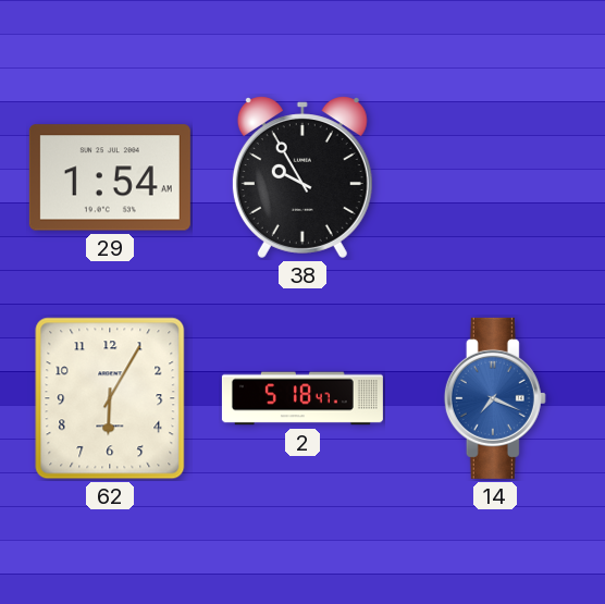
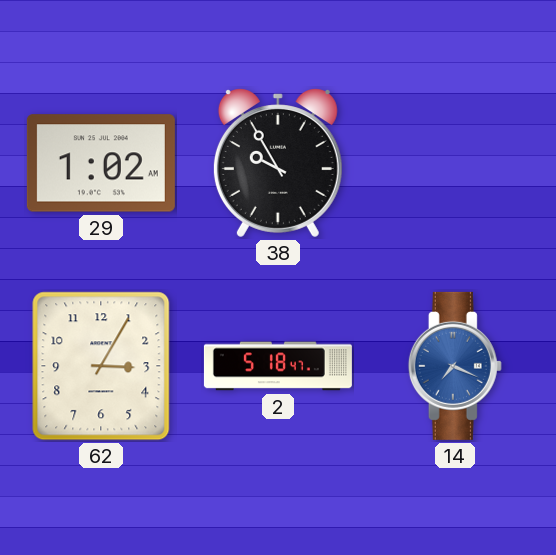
29: 1:54 -> 1:02 (101, 163)
62: 6:05 -> 3:05 (101, 366)
